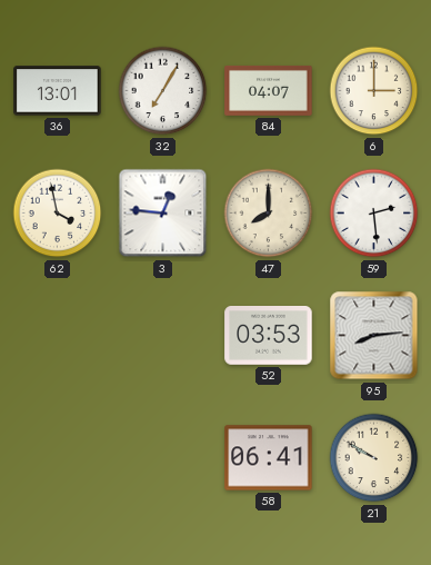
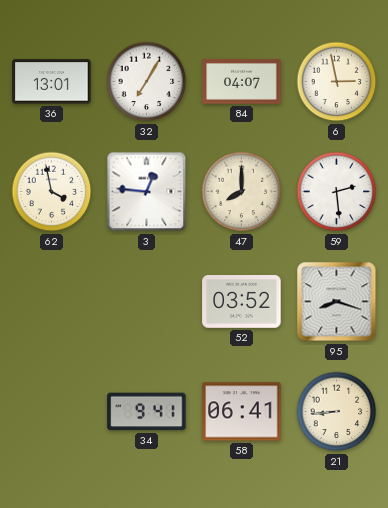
6: 3:00 -> 2:58 (337, 82)
52: 03:53 -> 03:52 (242, 302)
95: 8:14 -> 8:18 (337, 302)
34: none -> 9:41 (147, 412)
21: 9:50 -> 8:44 (337, 412)
